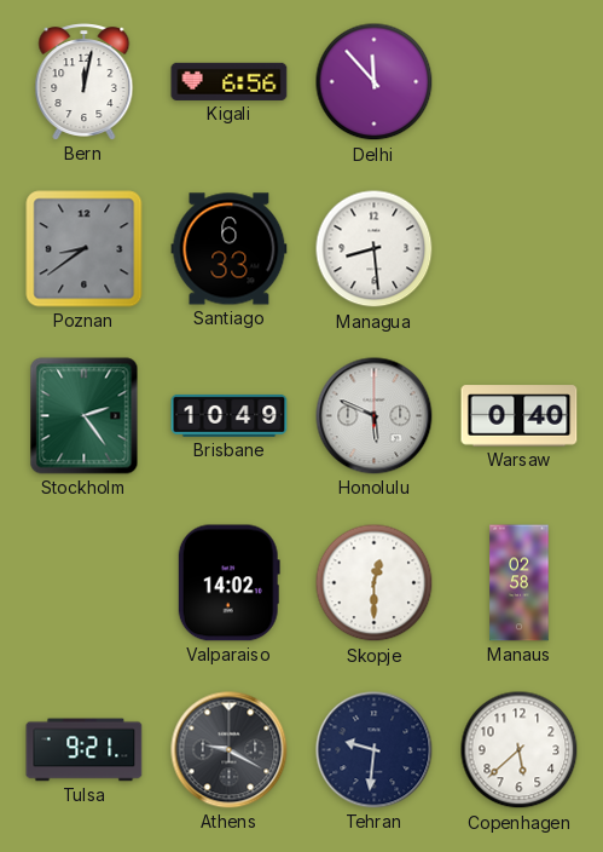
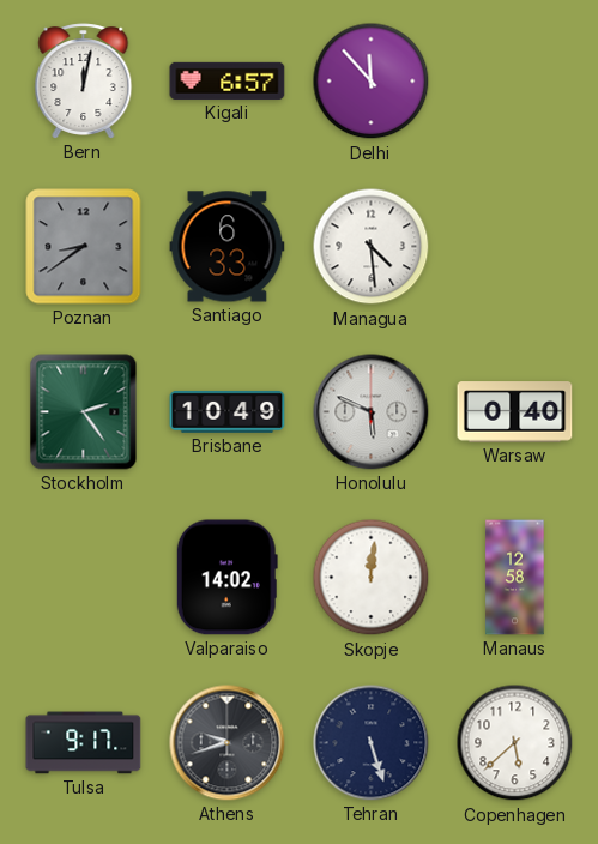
Kigali: 6:56 -> 6:57 (228, 80)
Managua: 8:29 -> 4:29 (372, 247)
Skopje: 12:30 -> 12:01 (372, 578)
Manaus: 02:58 -> 12:58 (515, 578)
Tulsa: 9:21 -> 9:17 (84, 743)
Athens: 9:20 -> 9:42 (228, 743)
Tehran: 9:31 -> 5:27 (372, 743)
